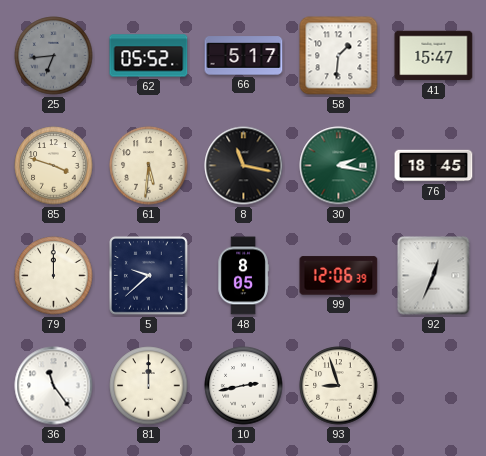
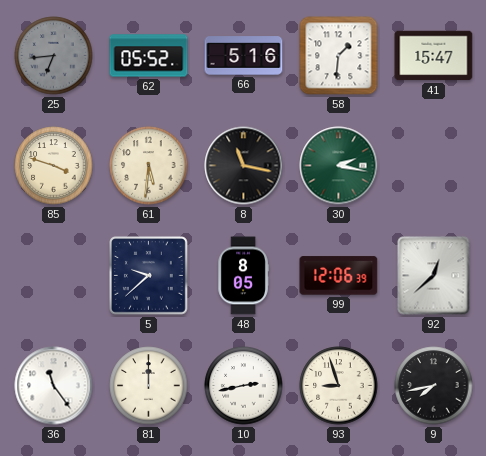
66: 5:17 -> 5:16 (244, 56)
76: 18:45 -> none (434, 166)
79: 12:00 -> none (54, 276)
92: 12:34 -> 12:38 (434, 276)
9: none -> 7:43 (434, 386)
